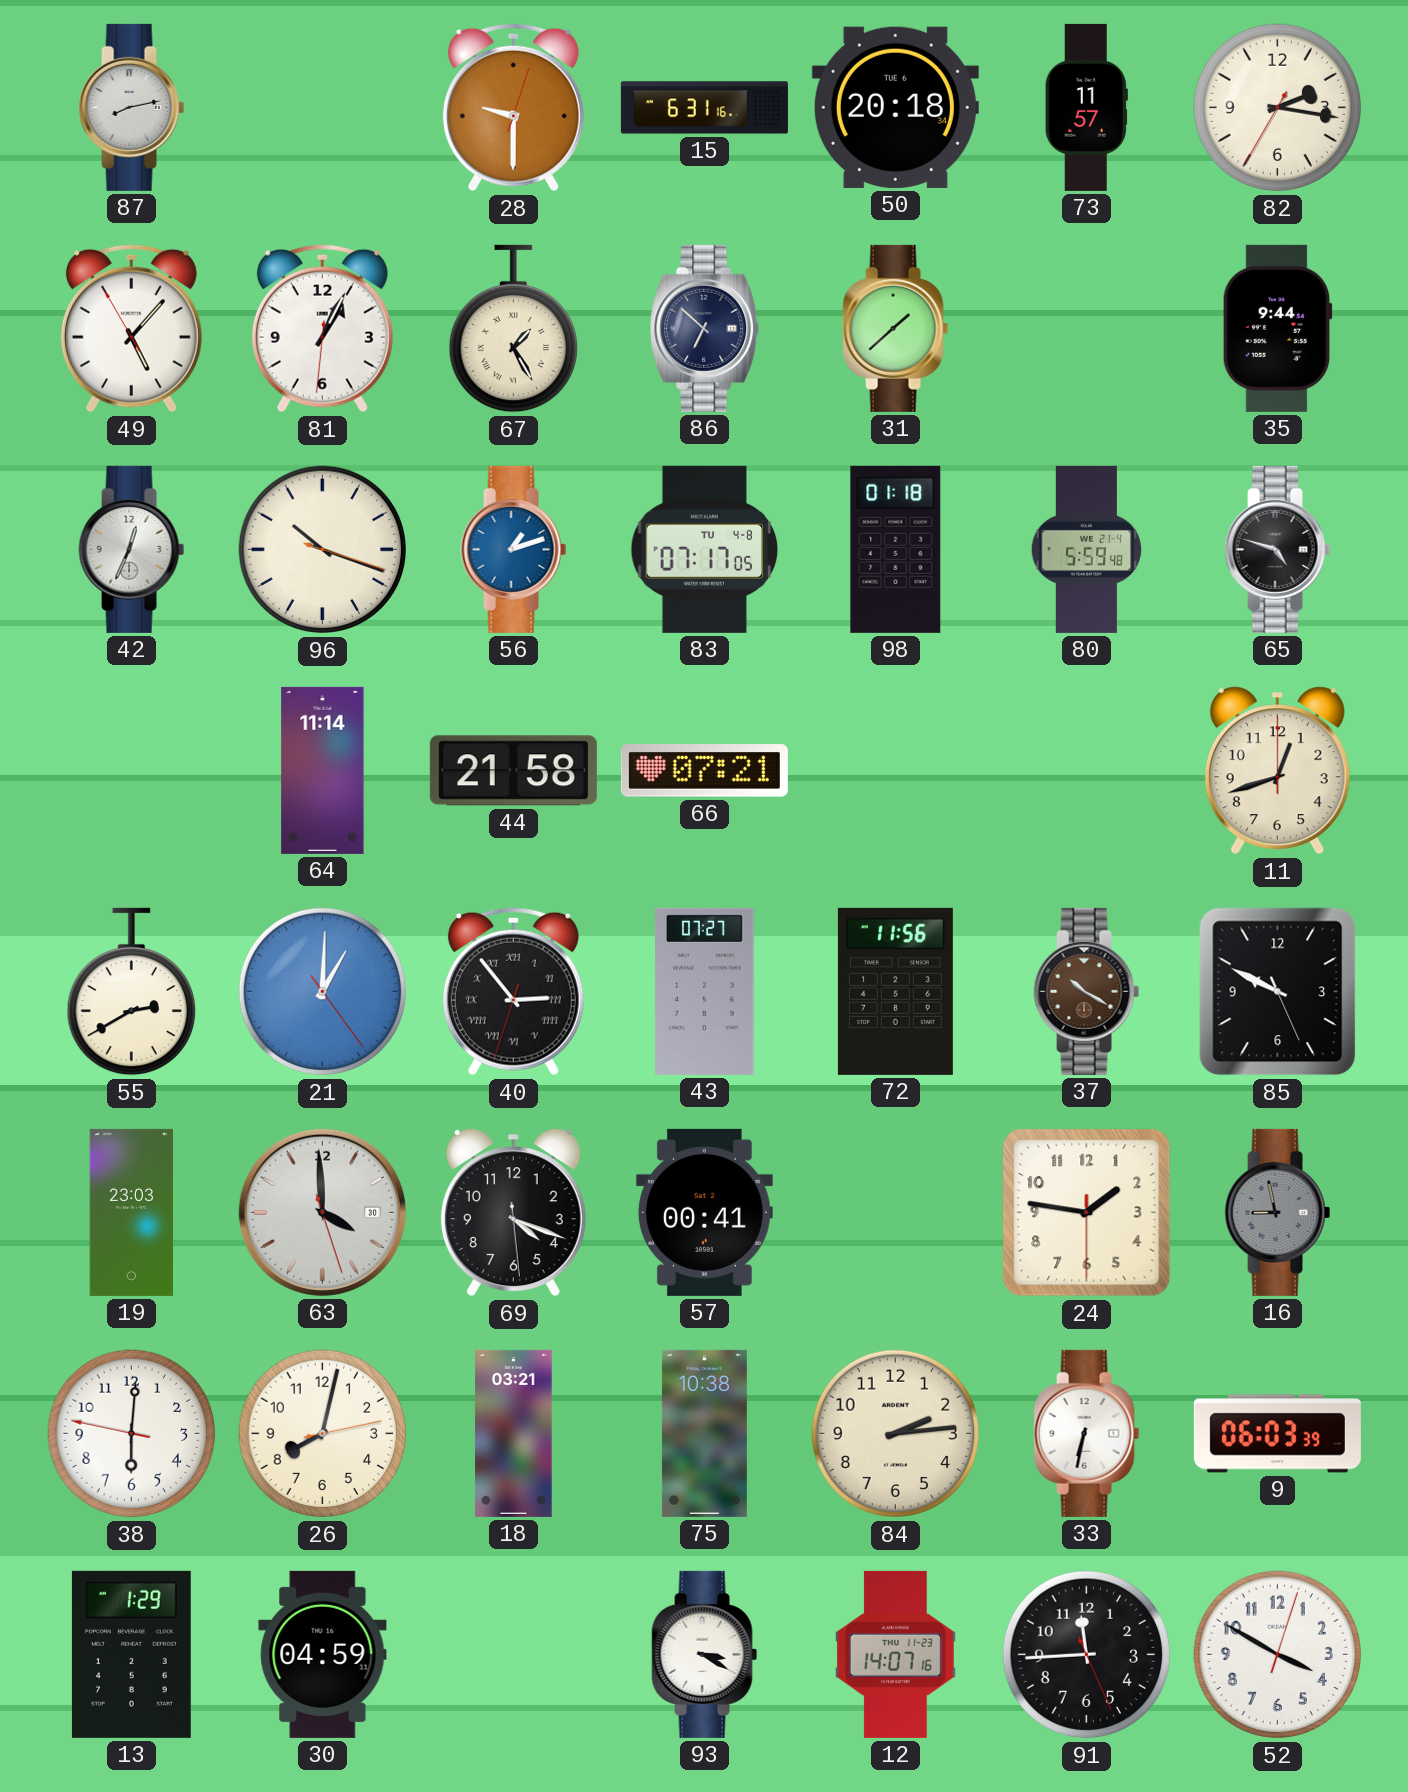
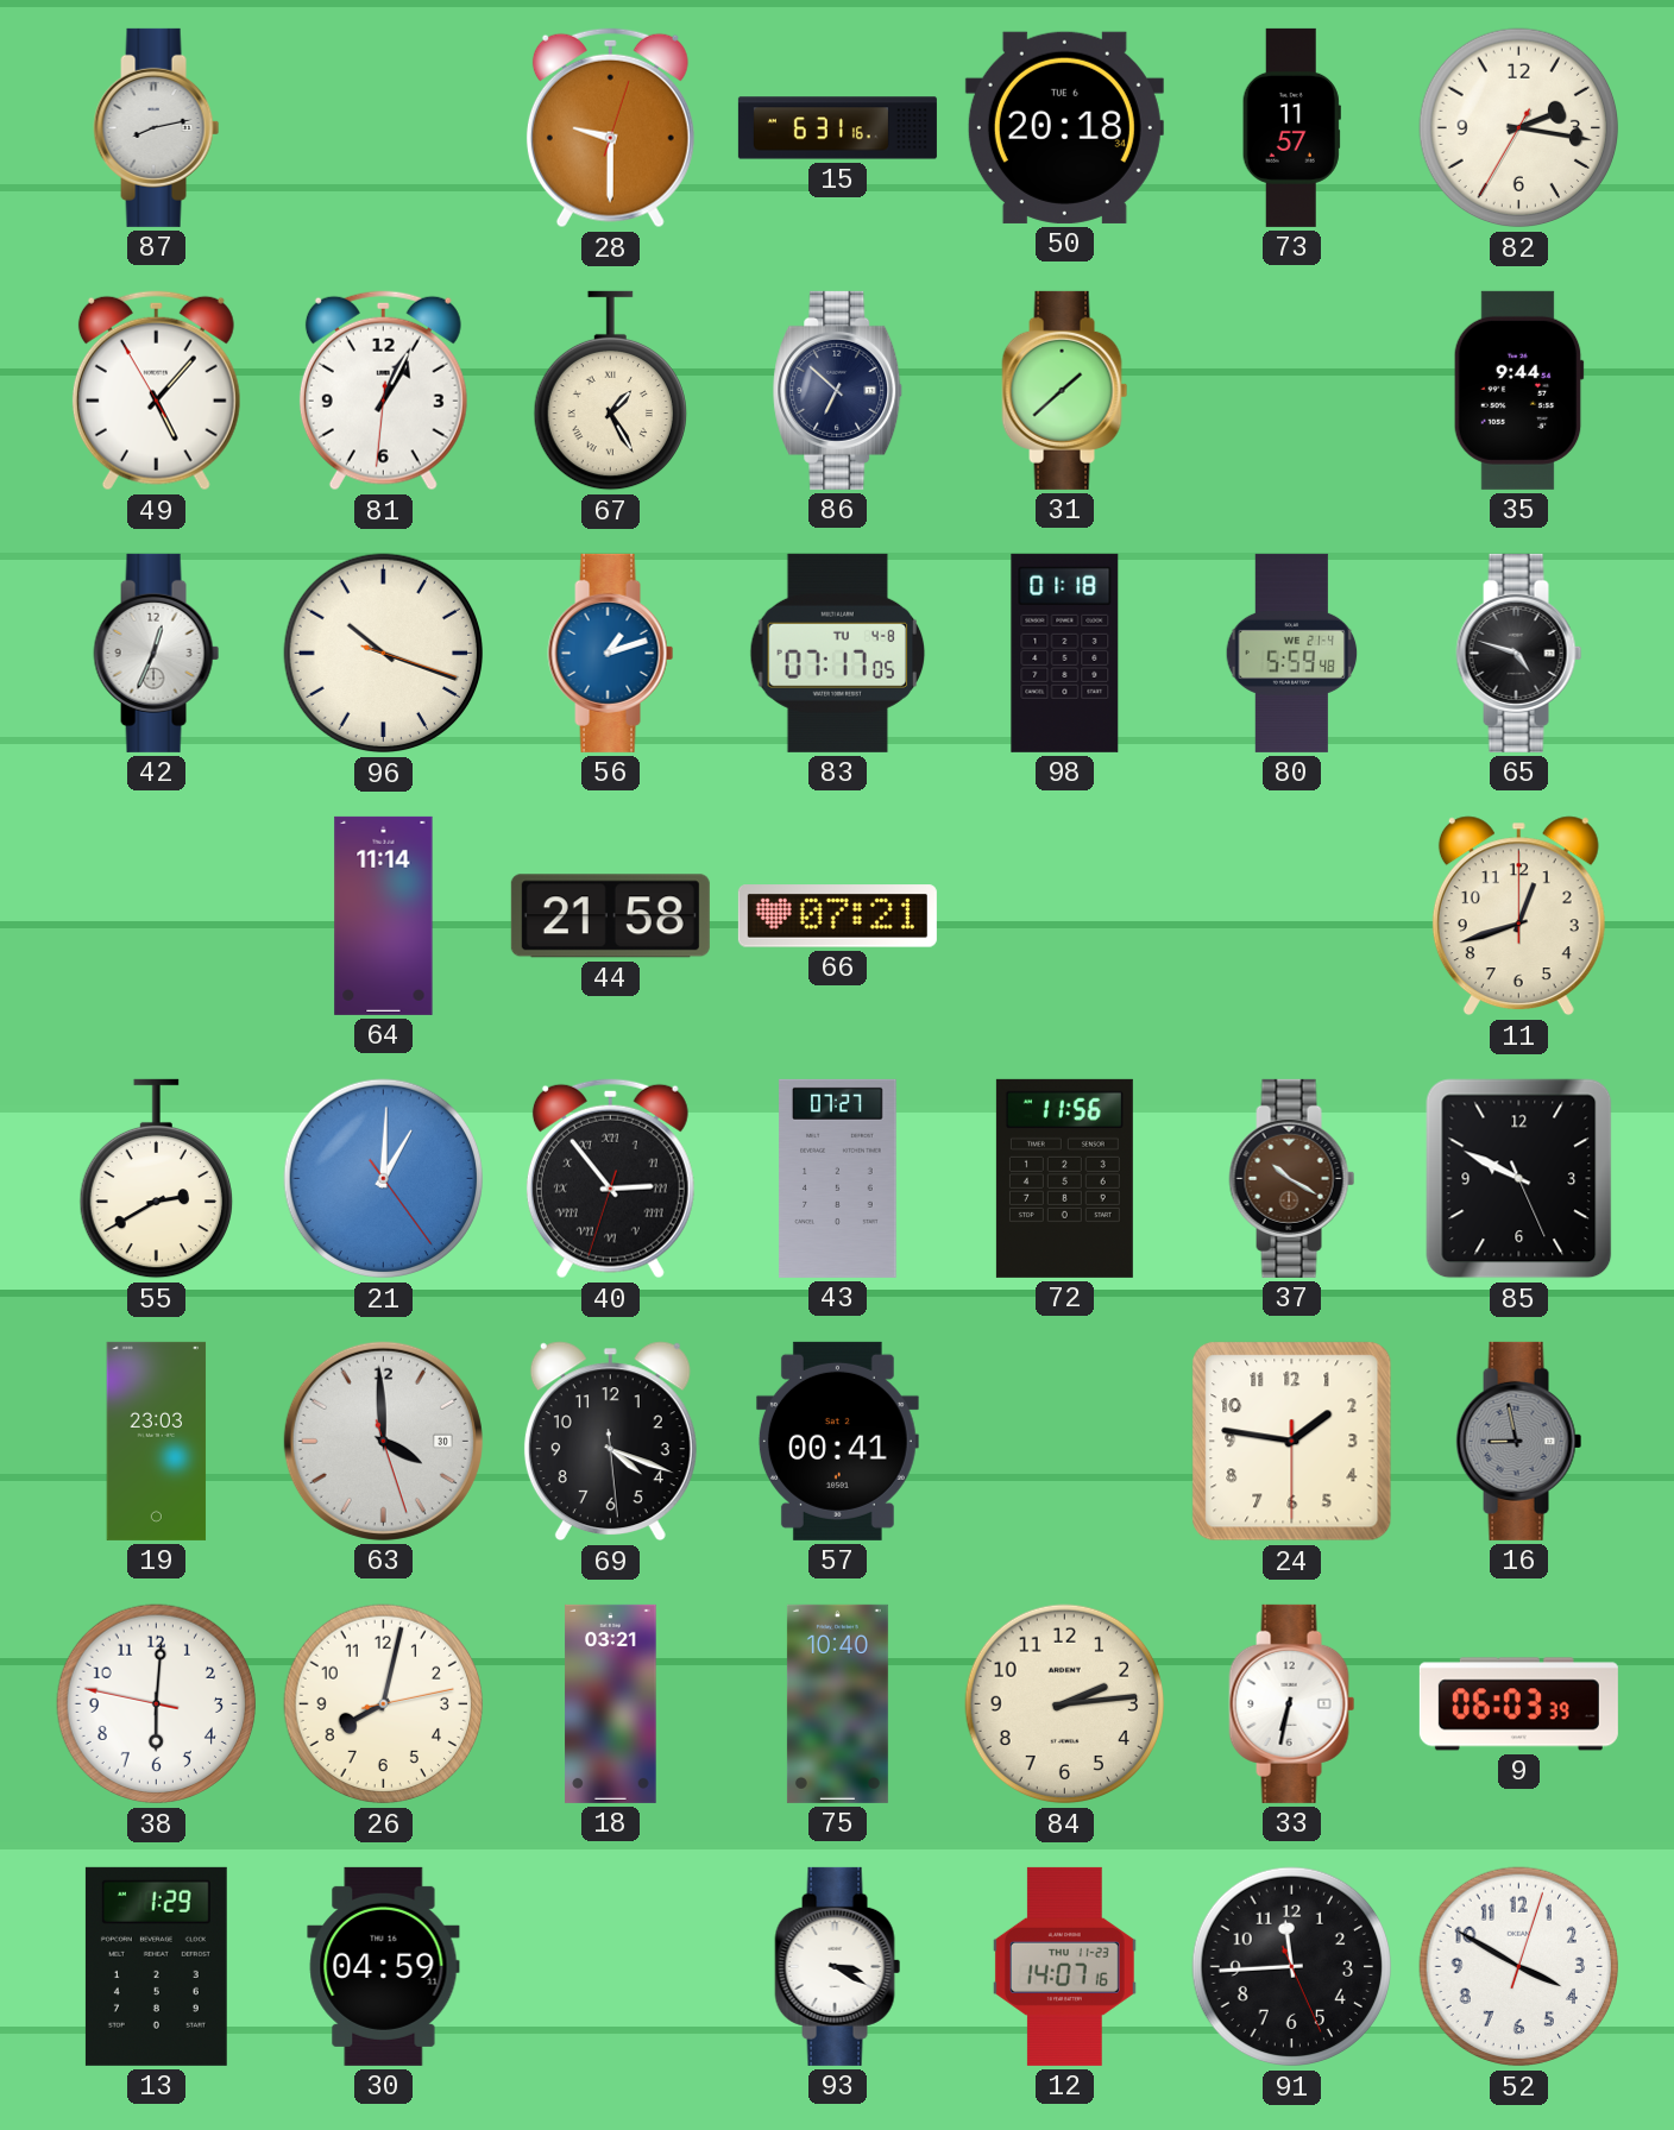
75: 10:38 -> 10:40 (837, 1703)
